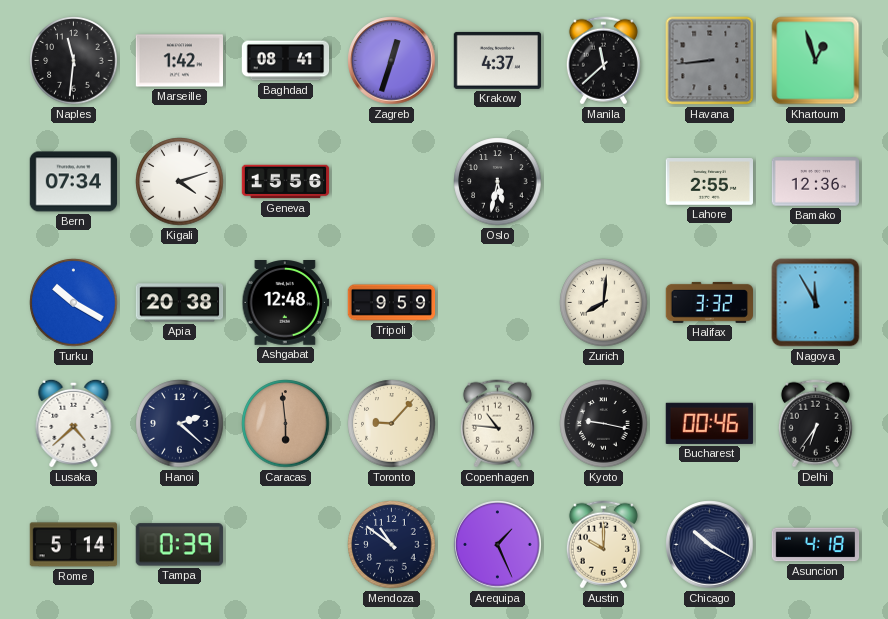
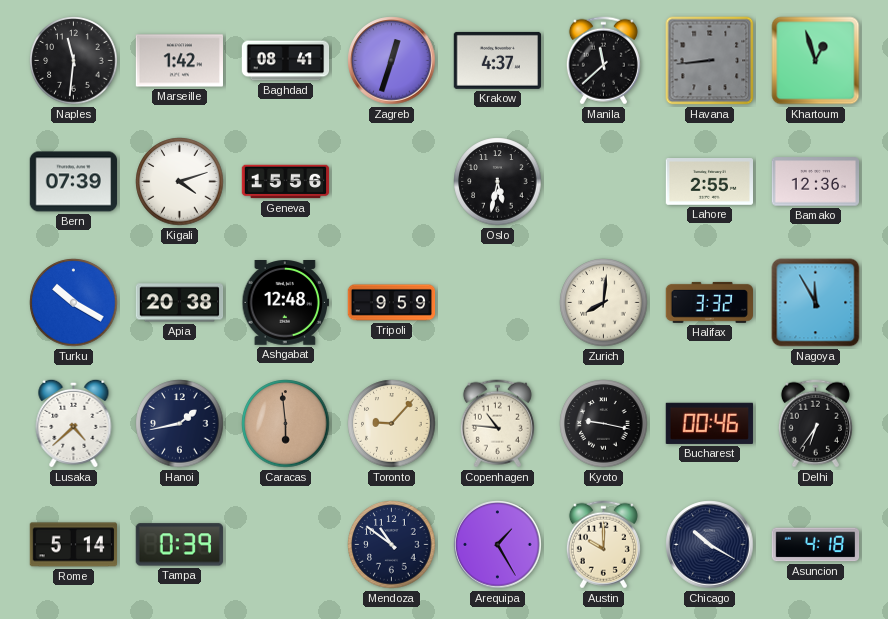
Bern: 07:34 -> 07:39 (74, 182)
Hanoi: 2:22 -> 1:43 (180, 424)
Arequipa: 1:26 -> 1:25 (498, 545)
